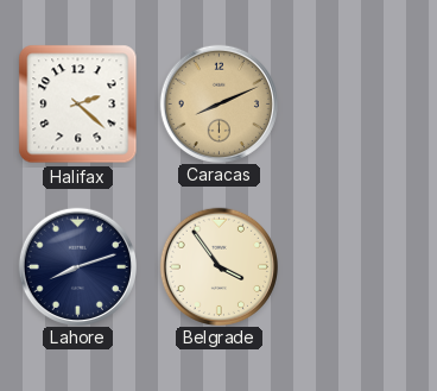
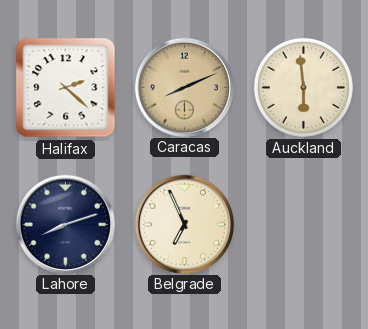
Auckland: none -> 5:59 (303, 87)
Belgrade: 3:54 -> 6:56 (184, 224)
